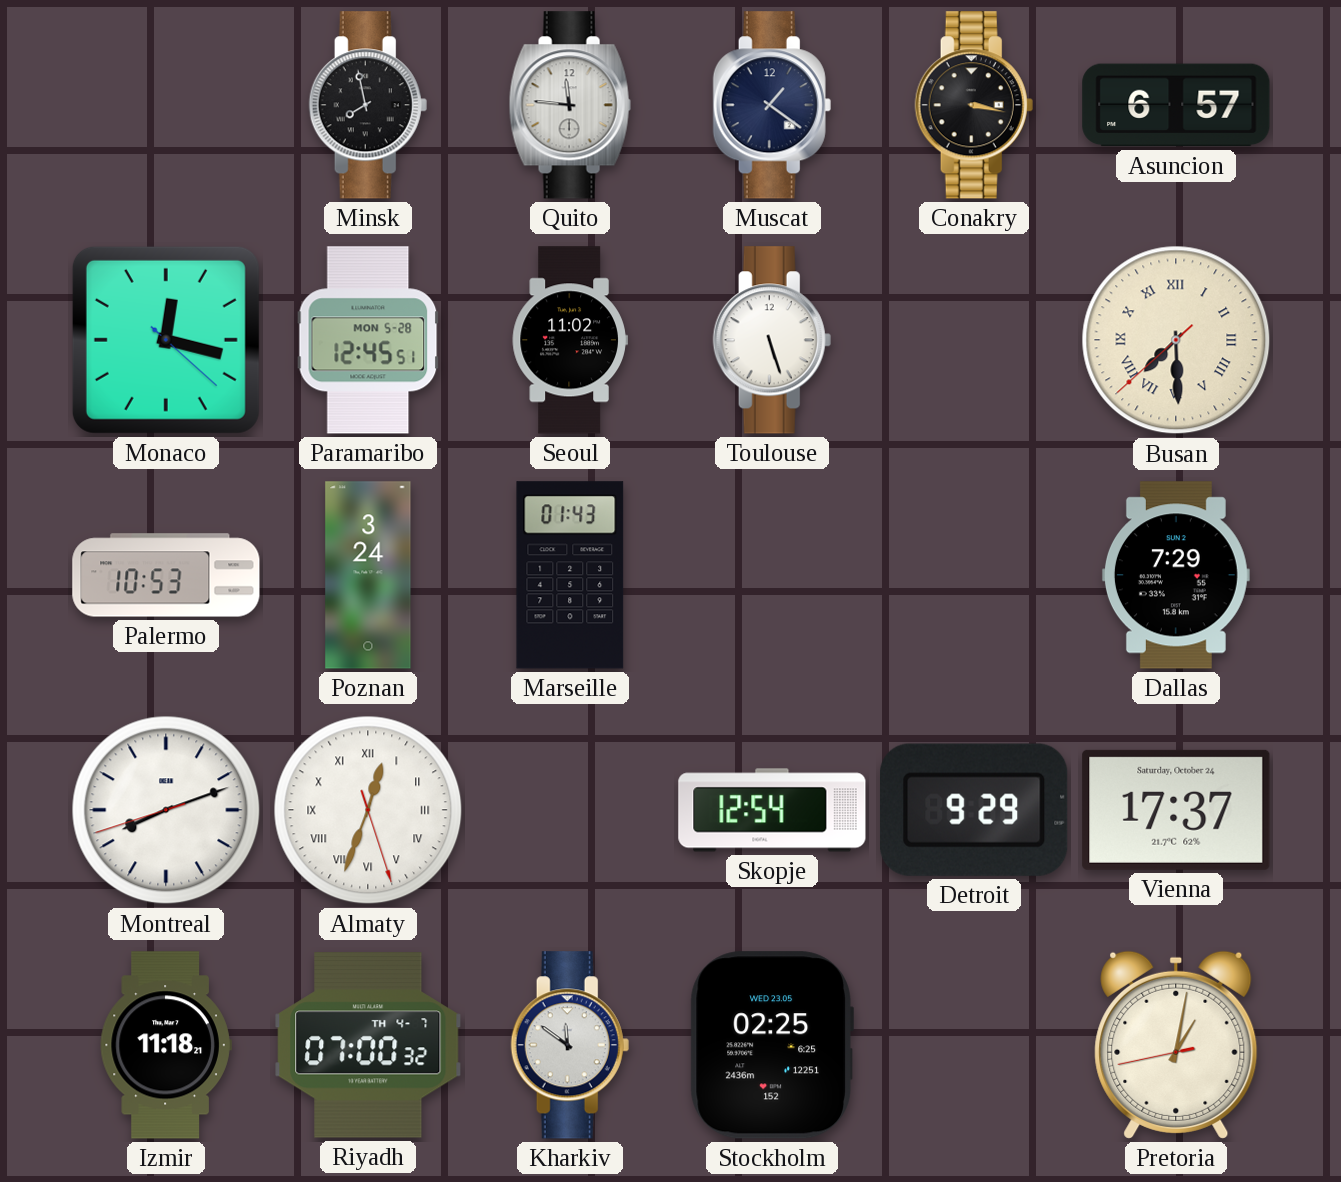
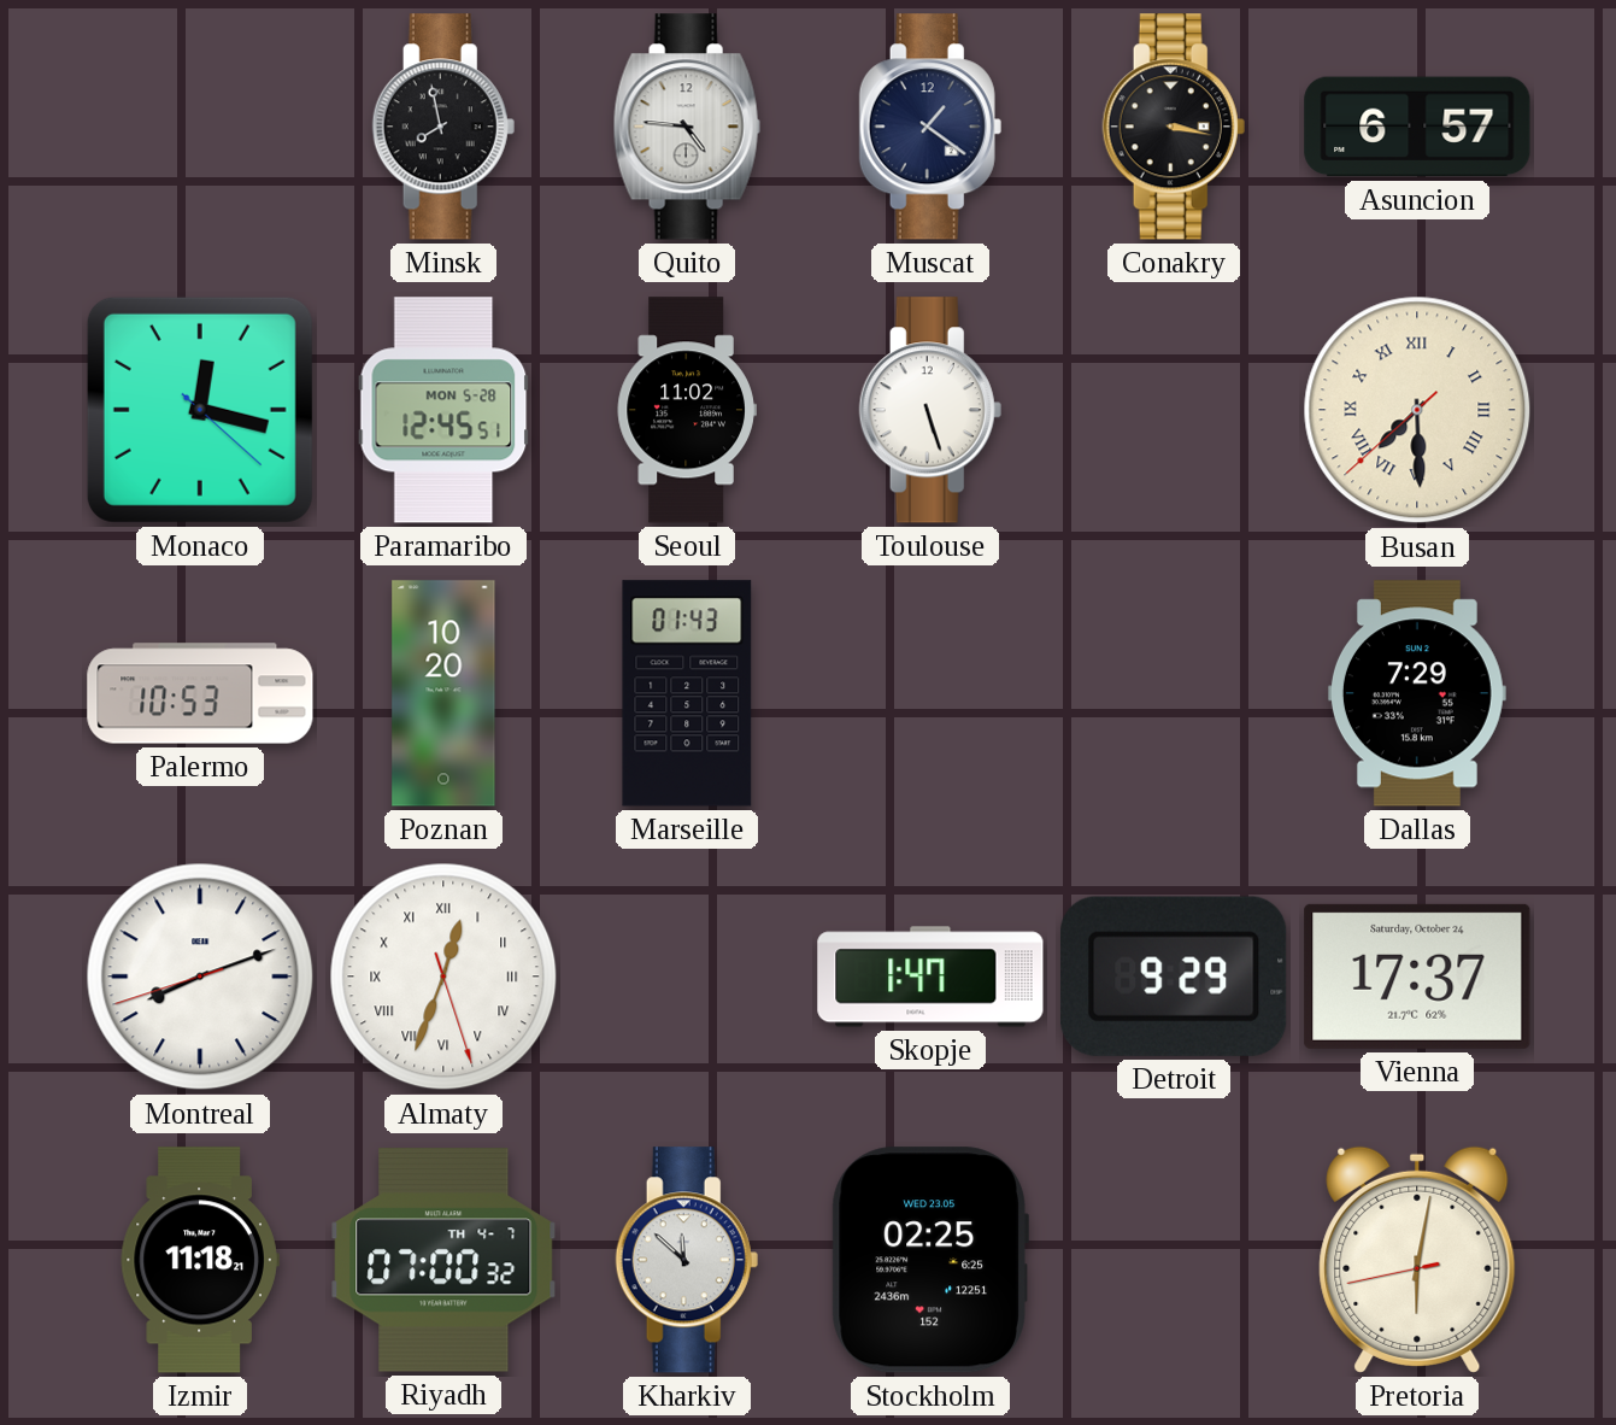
Quito: 11:46 -> 4:46 (687, 127)
Poznan: 3:24 -> 10:20 (443, 693)
Skopje: 12:54 -> 1:47 (930, 977)
Kharkiv: 11:51 -> 11:52 (687, 1260)
Pretoria: 1:01 -> 6:01 (1417, 1260)
